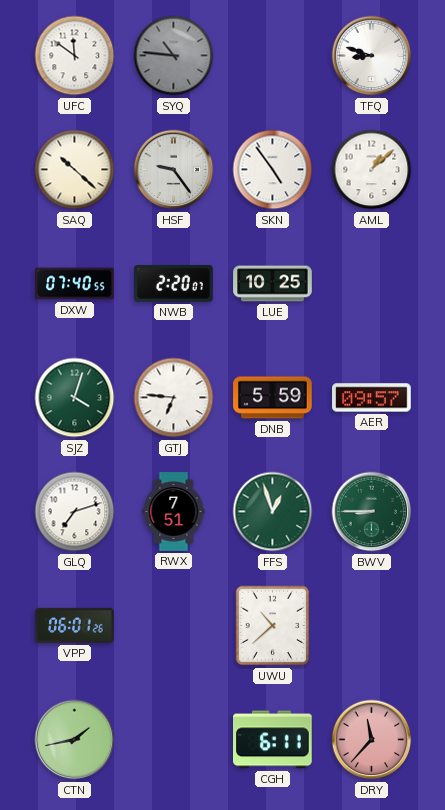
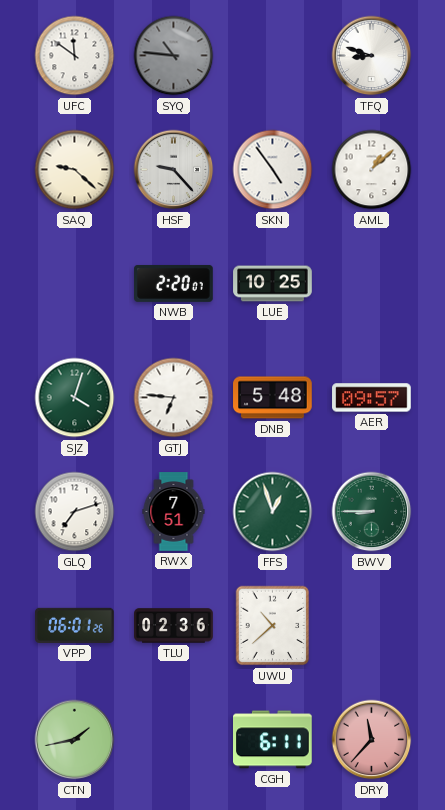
SAQ: 10:22 -> 9:22 (75, 170)
HSF: 9:24 -> 9:23 (174, 170)
DXW: 07:40 -> none (75, 284)
DNB: 5:59 -> 5:48 (273, 398)
TLU: none -> 02:36 (174, 626)
